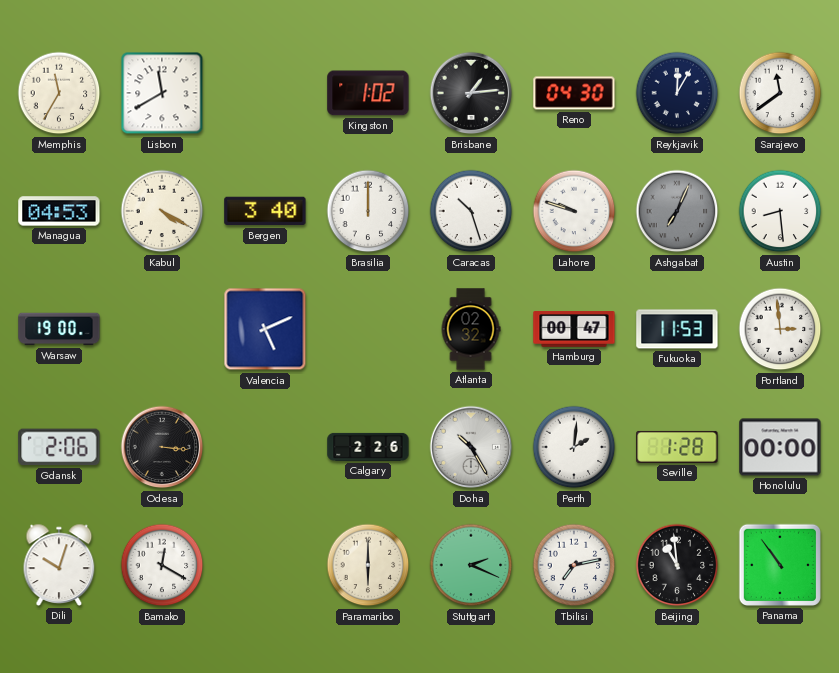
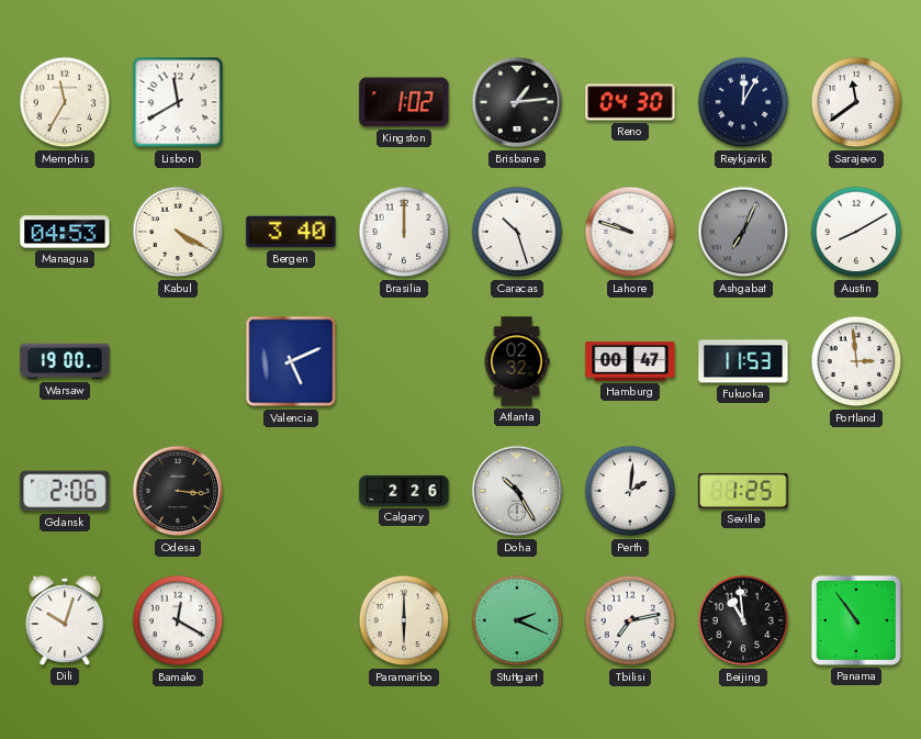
Austin: 8:29 -> 8:10 (856, 232)
Seville: 1:28 -> 1:25 (743, 491)
Honolulu: 00:00 -> none (780, 447)
